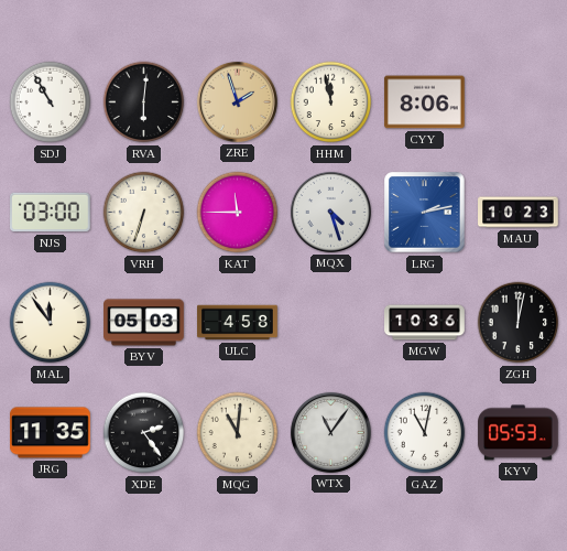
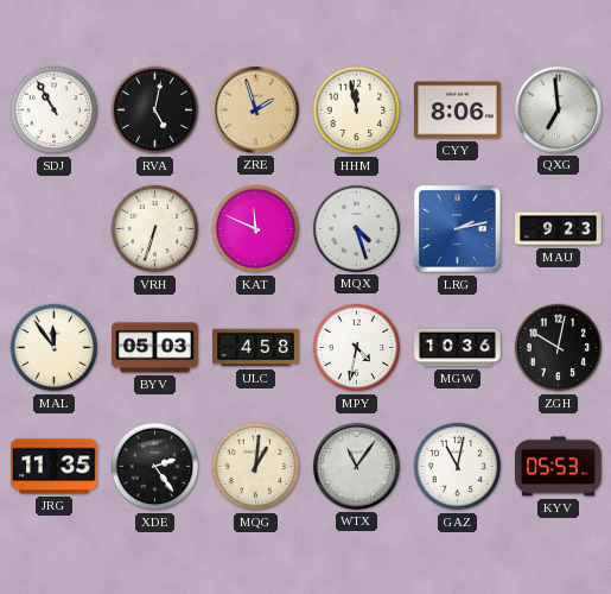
RVA: 6:01 -> 5:02 (155, 110)
QXG: none -> 6:59 (558, 109)
NJS: 03:00 -> none (51, 213)
KAT: 11:45 -> 11:49 (256, 229)
MAU: 10:23 -> 9:23 (559, 229)
MPY: none -> 4:32 (357, 348)
ZGH: 12:02 -> 10:02 (559, 348)
MQG: 11:01 -> 1:01 (256, 467)
